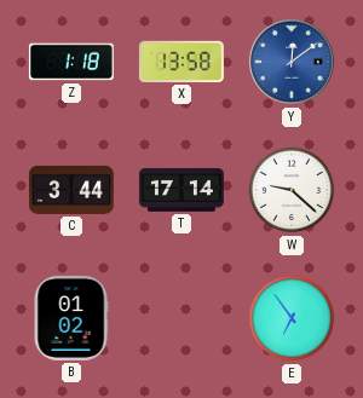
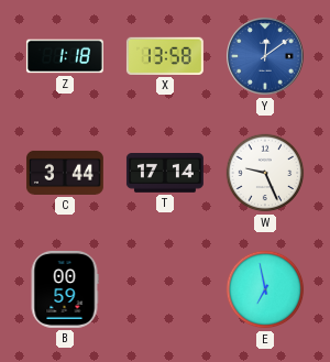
W: 9:22 -> 9:26 (265, 173)
B: 01:02 -> 00:59 (65, 289)
E: 6:54 -> 6:58 (265, 289)
